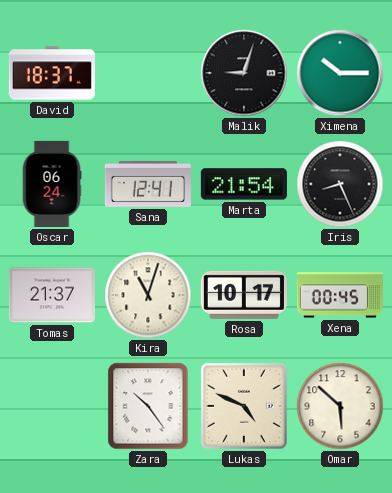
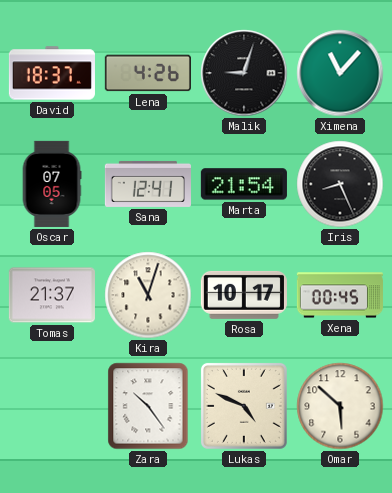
Lena: none -> 4:26 (148, 73)
Ximena: 10:15 -> 11:07 (340, 73)
Oscar: 06:24 -> 07:05 (52, 184)
